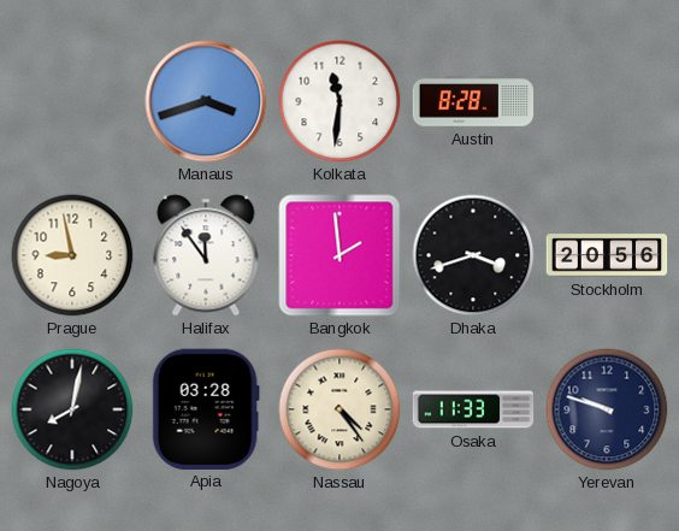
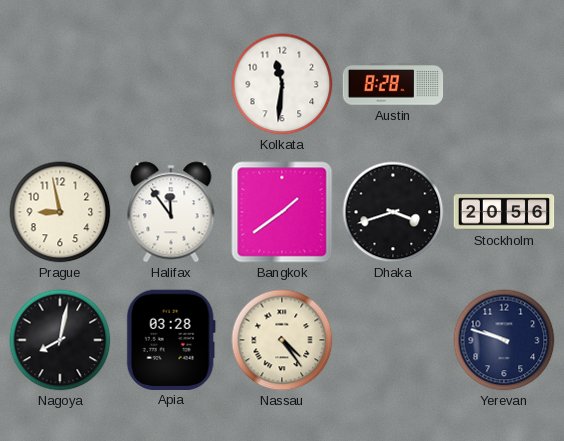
Manaus: 3:42 -> none (206, 101)
Bangkok: 1:59 -> 1:39 (282, 212)
Osaka: 11:33 -> none (473, 409)
